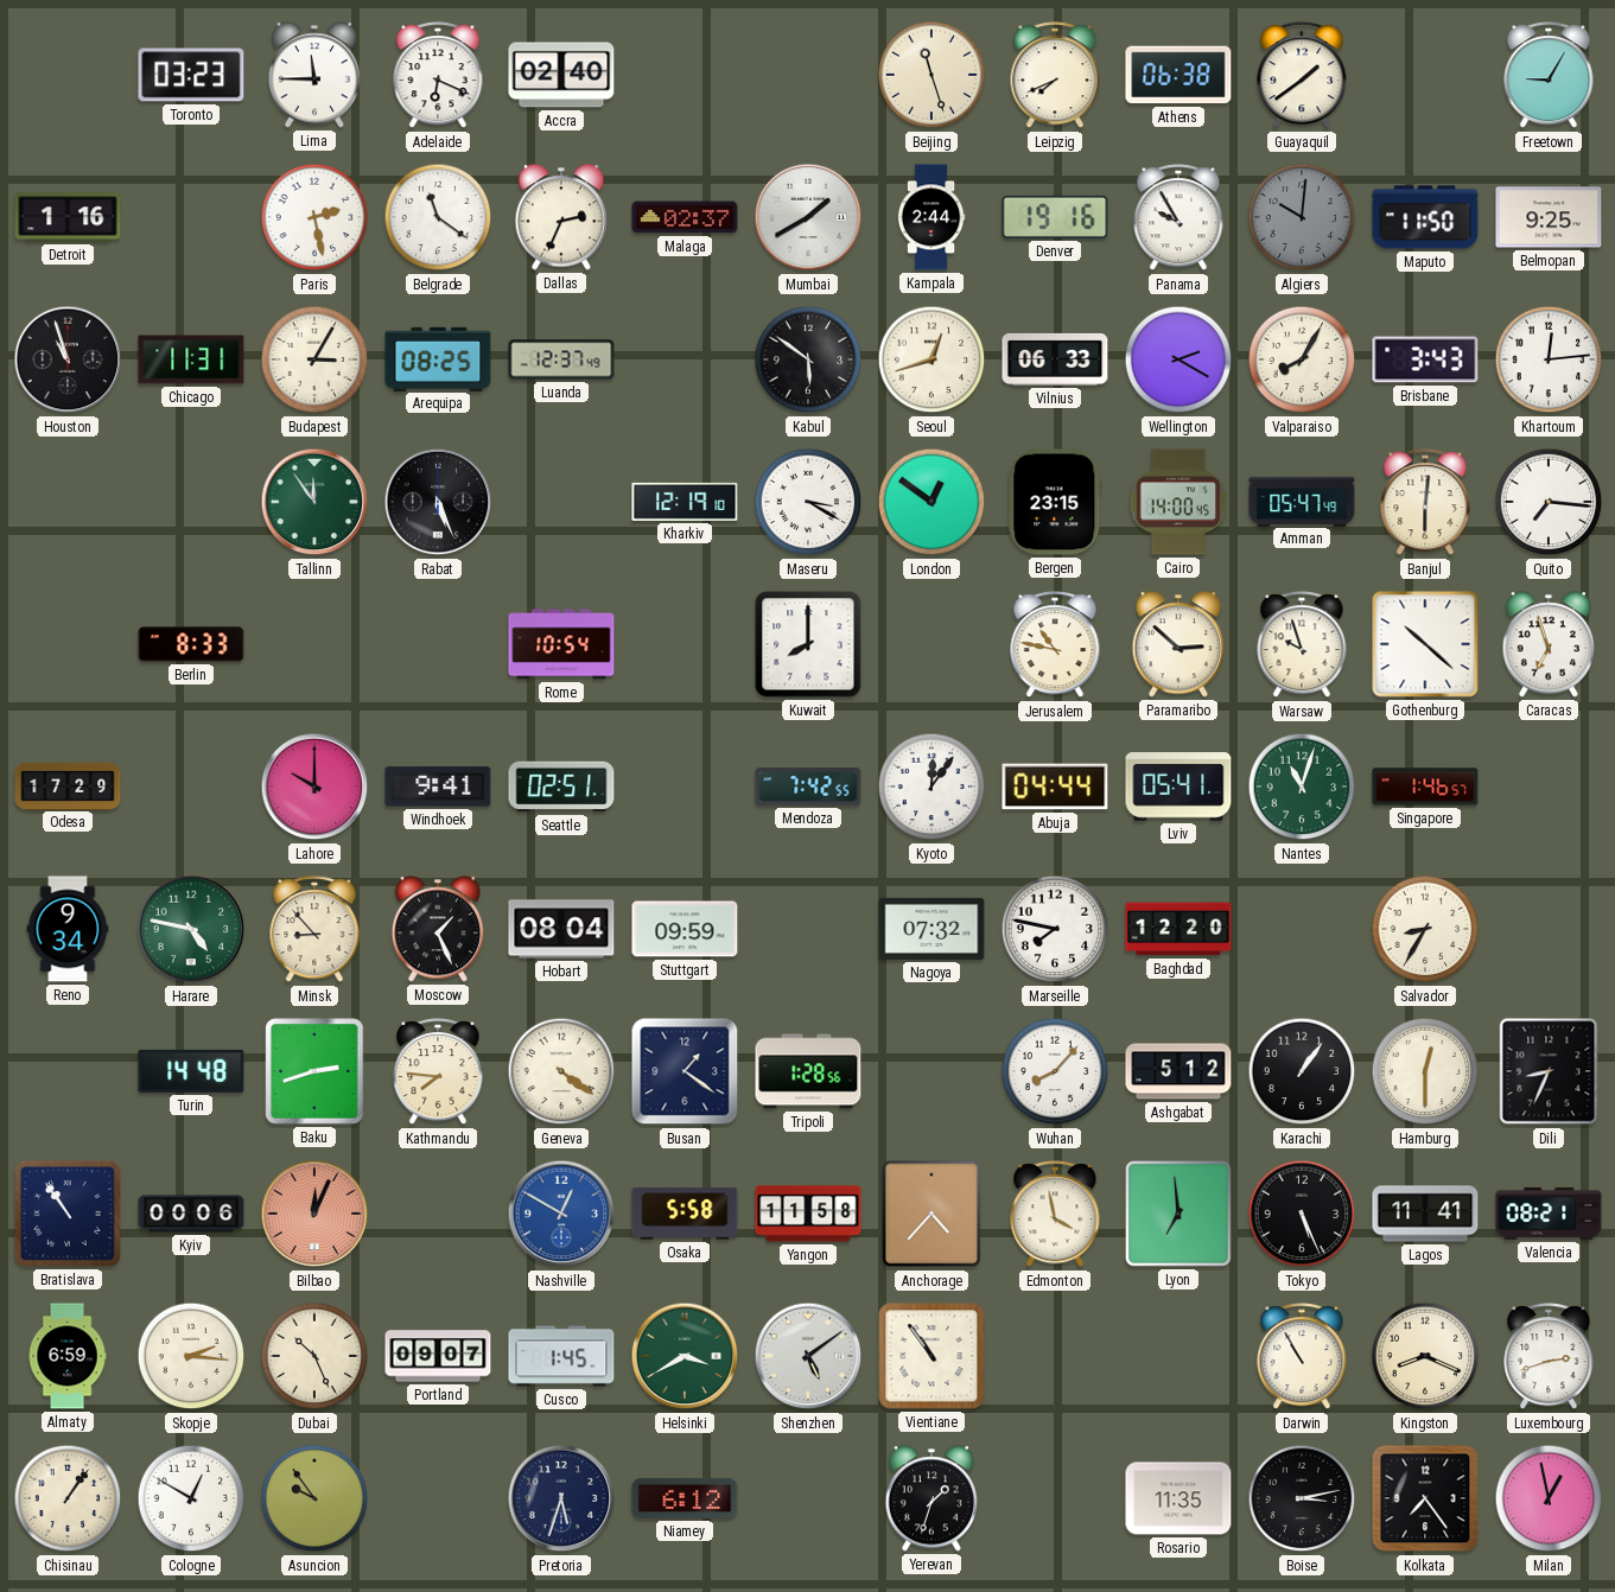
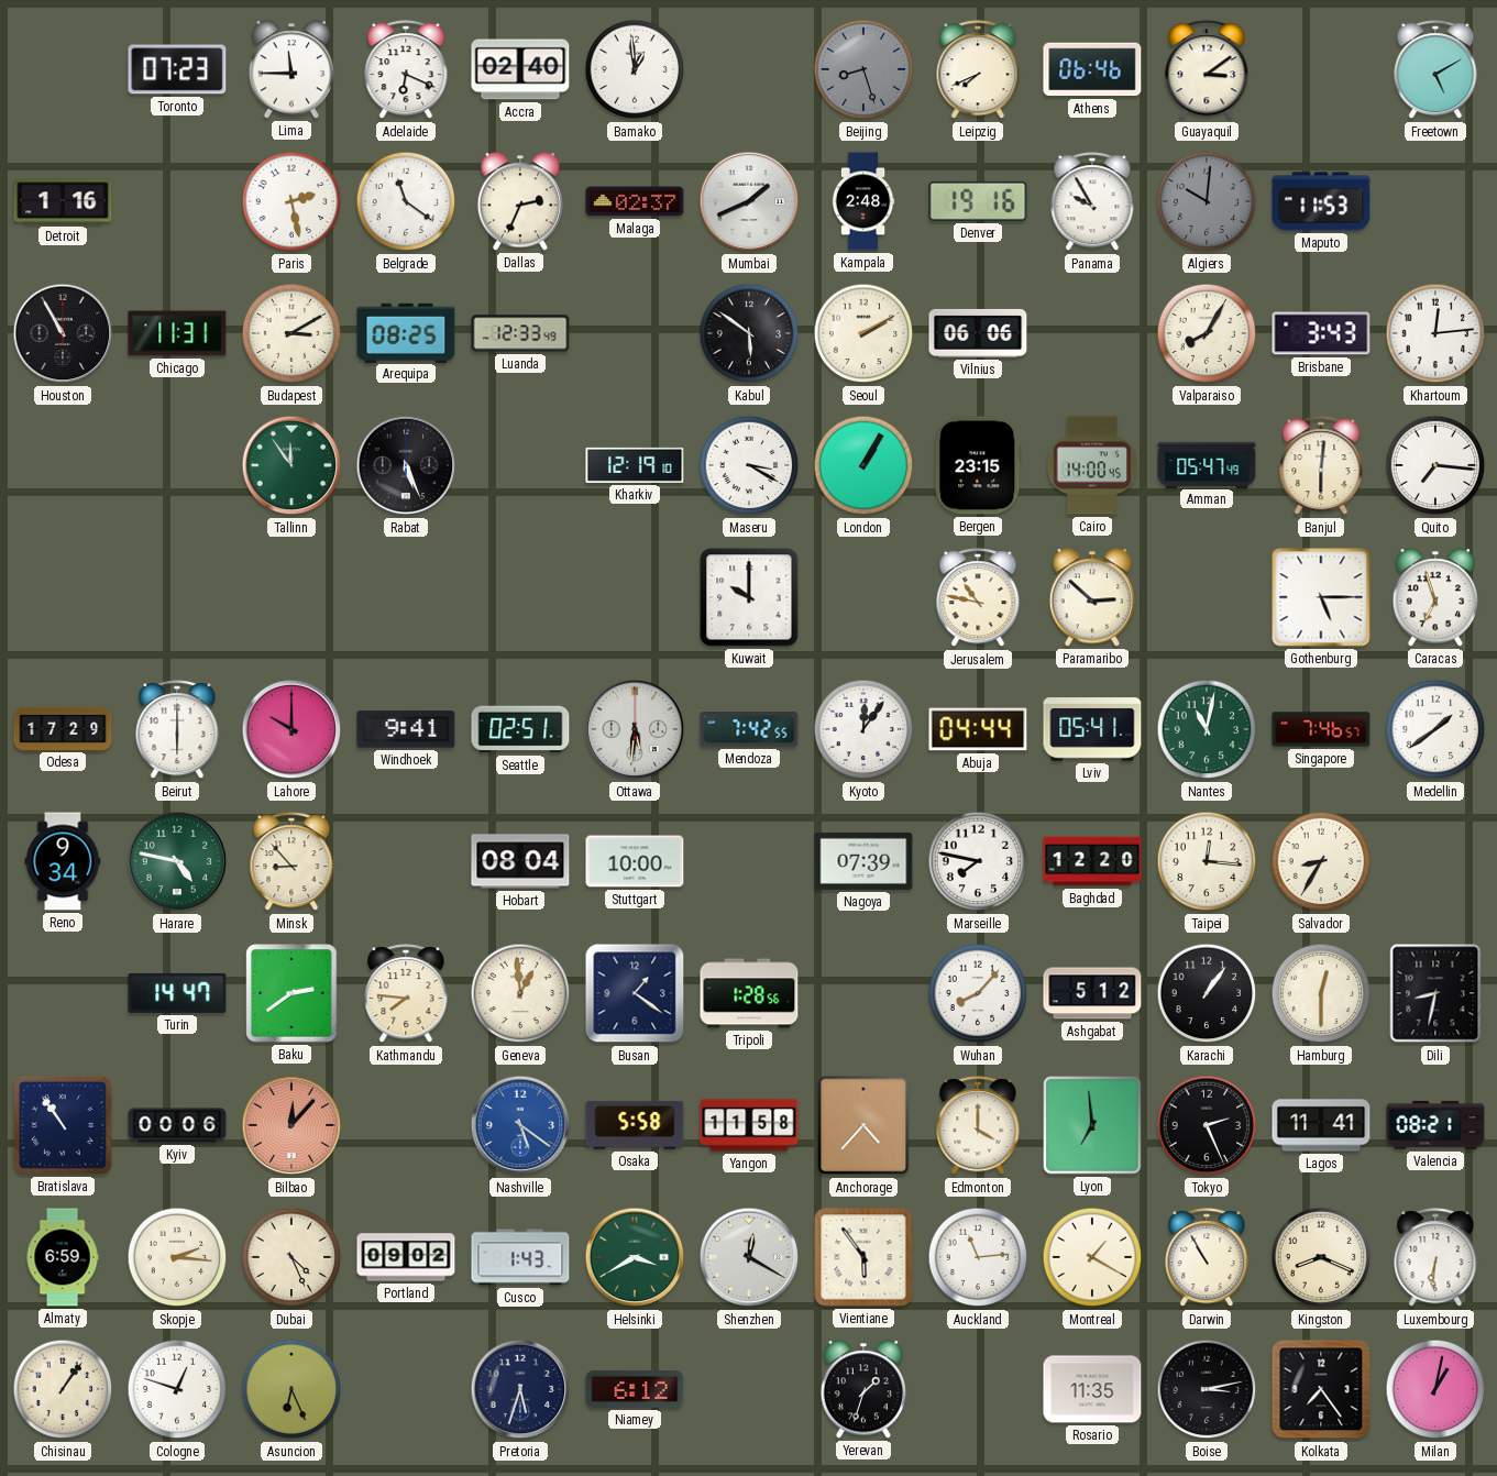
Toronto: 03:23 -> 07:23 (177, 69)
Bamako: none -> 12:59 (635, 69)
Beijing: 11:27 -> 8:27 (863, 69)
Beijing dial: cream -> grey (863, 69)
Athens: 06:38 -> 06:46 (1092, 69)
Guayaquil: 1:39 -> 3:09 (1207, 70)
Freetown: 9:05 -> 5:10 (1435, 70)
Mumbai: 1:40 -> 1:41 (749, 201)
Kampala: 2:44 -> 2:48 (863, 201)
Maputo: 11:50 -> 11:53 (1321, 201)
Belmopan: 9:25 -> none (1549, 217)
Houston: 10:57 -> 10:55 (63, 333)
Budapest: 3:05 -> 3:10 (291, 333)
Luanda: 12:37 -> 12:33 (520, 333)
Seoul: 12:42 -> 2:10 (863, 333)
Vilnius: 06:33 -> 06:06 (978, 333)
Wellington: 2:20 -> none (1178, 359)
London: 12:51 -> 1:05 (863, 465)
Berlin: 8:33 -> none (191, 644)
Rome: 10:54 -> none (561, 644)
Kuwait: 8:00 -> 10:00 (749, 597)
Warsaw: 9:57 -> none (1302, 645)
Gothenburg: 10:22 -> 5:15 (1321, 597)
Beirut: none -> 6:00 (177, 730)
Ottawa: none -> 5:31 (635, 729)
Nantes: 11:03 -> 11:02 (1207, 729)
Singapore: 1:46 -> 7:46 (1321, 729)
Medellin: none -> 1:39 (1435, 729)
Moscow: 1:26 -> none (438, 929)
Stuttgart: 09:59 -> 10:00 (635, 861)
Nagoya: 07:32 -> 07:39 (863, 861)
Taipei: none -> 12:16 (1207, 861)
Turin: 14:48 -> 14:47 (177, 993)
Baku: 2:42 -> 2:39 (291, 993)
Geneva: 4:21 -> 12:59 (520, 993)
Dili: 8:34 -> 8:32 (1435, 993)
Bilbao: 12:04 -> 12:07 (291, 1125)
Nashville: 12:50 -> 5:21 (520, 1125)
Edmonton: 3:58 -> 4:00 (978, 1126)
Tokyo: 5:26 -> 2:26 (1207, 1125)
Dubai: 10:26 -> 4:26 (291, 1257)
Portland: 09:07 -> 09:02 (406, 1257)
Cusco: 1:45 -> 1:43 (520, 1257)
Shenzhen: 5:09 -> 12:20 (749, 1257)
Vientiane: 10:54 -> 5:54 (863, 1257)
Auckland: none -> 11:14 (978, 1257)
Montreal: none -> 1:20 (1092, 1257)
Luxembourg: 2:42 -> 6:31 (1435, 1258)
Cologne: 12:50 -> 12:48 (177, 1389)
Asuncion: 9:54 -> 6:26 (291, 1389)
Milan: 12:58 -> 1:02 (1435, 1389)
